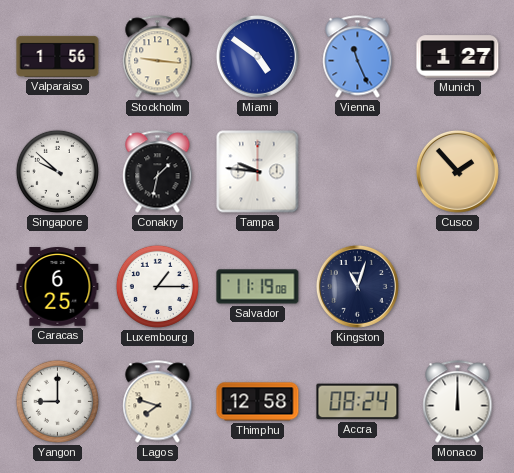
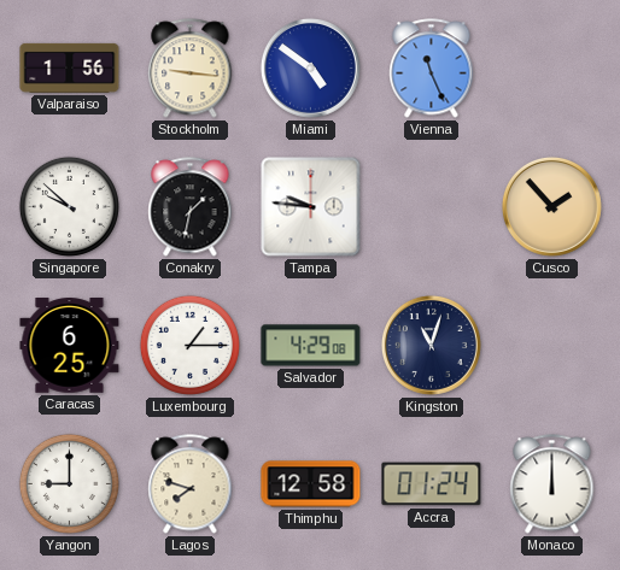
Munich: 1:27 -> none (458, 57)
Salvador: 11:19 -> 4:29 (311, 346)
Accra: 08:24 -> 01:24 (432, 484)
